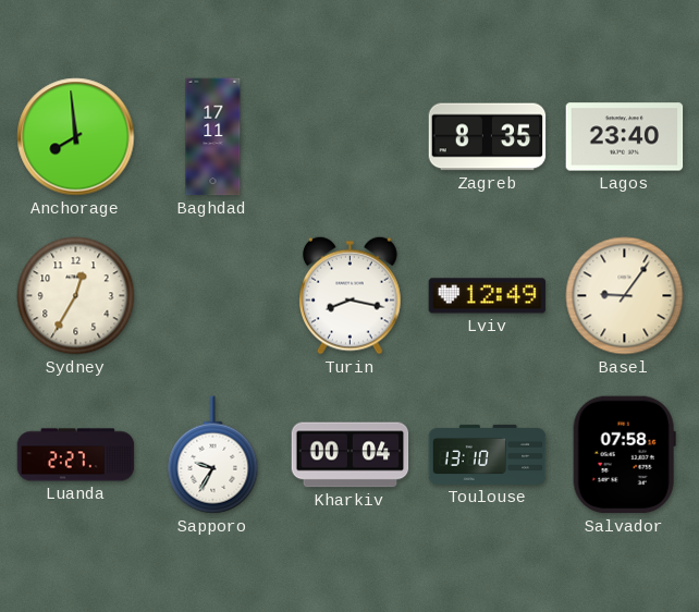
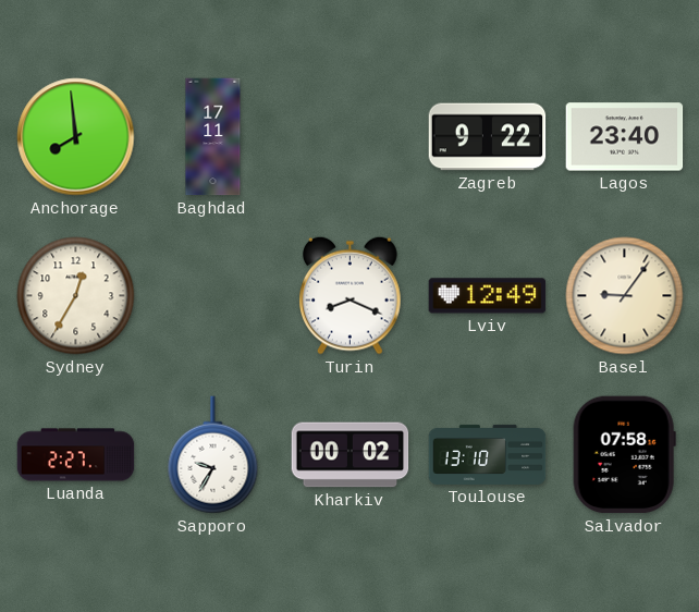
Zagreb: 8:35 -> 9:22 (488, 137)
Turin: 8:17 -> 8:19 (351, 295)
Kharkiv: 00:04 -> 00:02 (351, 455)
